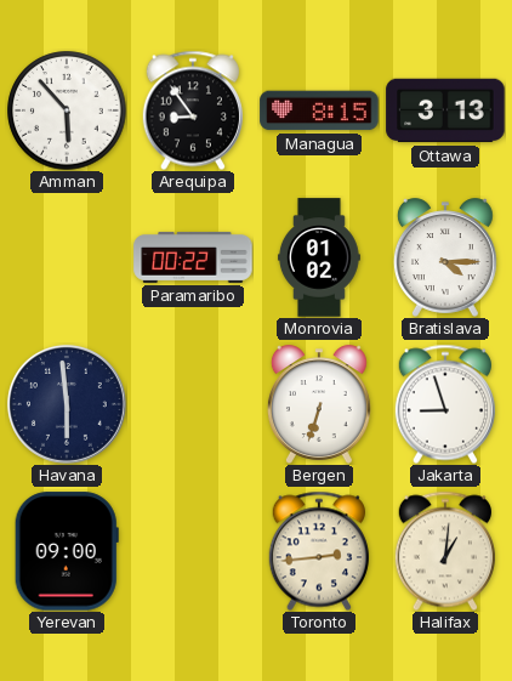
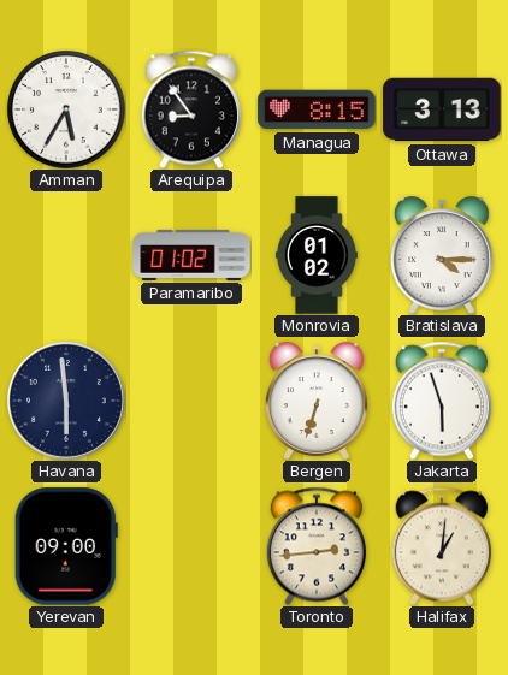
Amman: 5:53 -> 5:35 (66, 109)
Paramaribo: 00:22 -> 01:02 (191, 255)
Jakarta: 8:57 -> 5:57 (442, 401)
